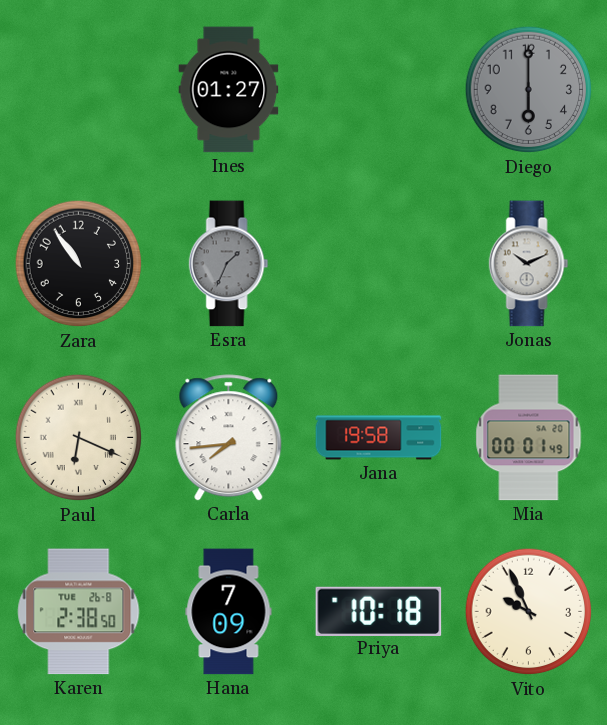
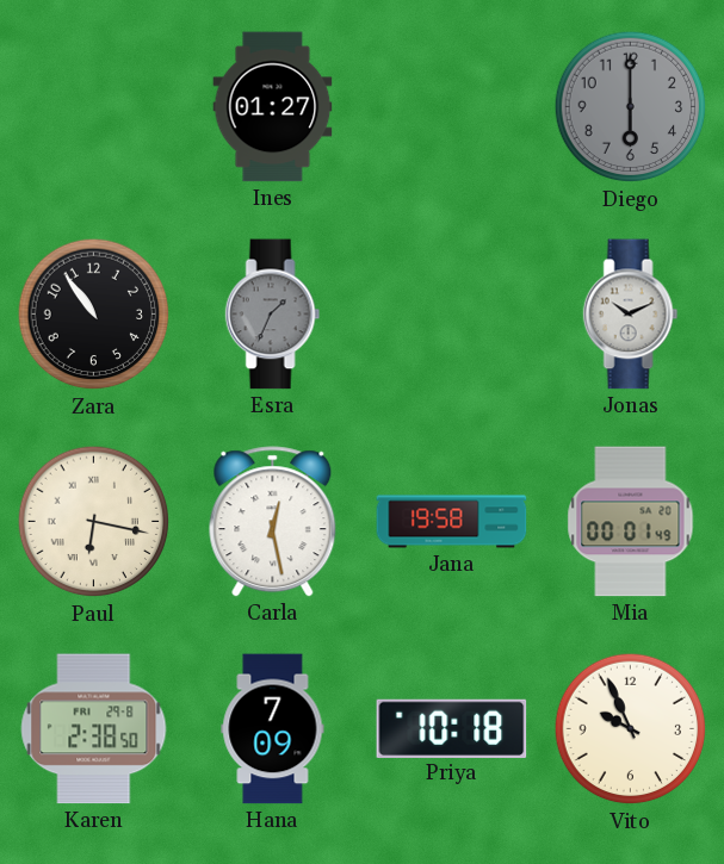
Paul: 6:19 -> 6:17 (94, 522)
Carla: 7:44 -> 12:28 (273, 522)
Karen date: TUE 26-8 -> FRI 29-8 (94, 729)
